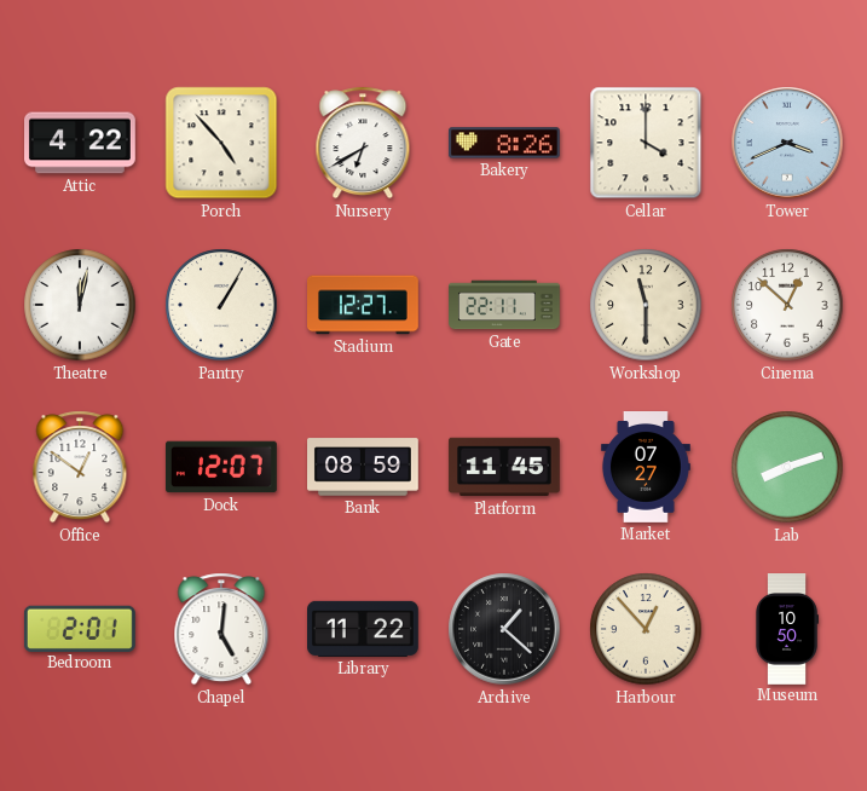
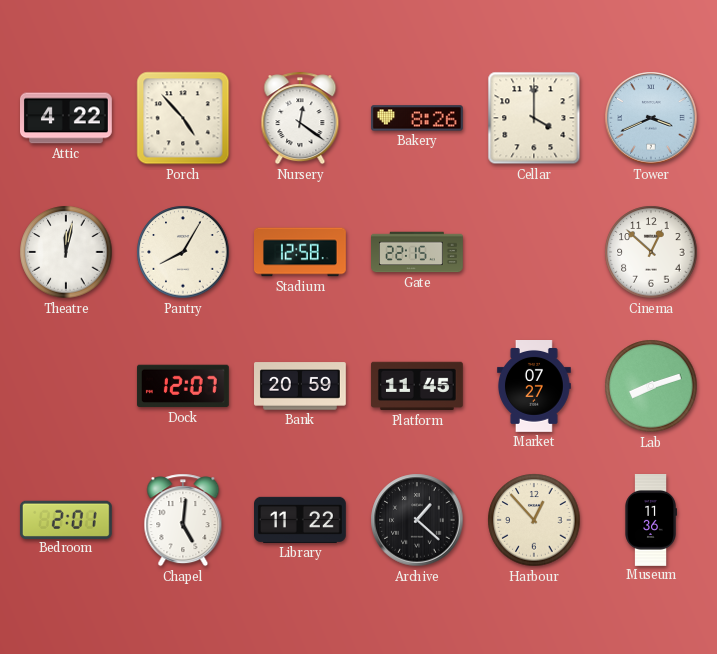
Nursery: 6:40 -> 12:21 (300, 118)
Pantry: 1:05 -> 8:05 (183, 252)
Stadium: 12:27 -> 12:58 (301, 252)
Gate: 22:11 -> 22:15 (418, 252)
Workshop: 11:30 -> none (646, 305)
Office: 12:51 -> none (80, 467)
Bank: 08:59 -> 20:59 (301, 386)
Museum: 10:50 -> 11:36 (650, 520)
